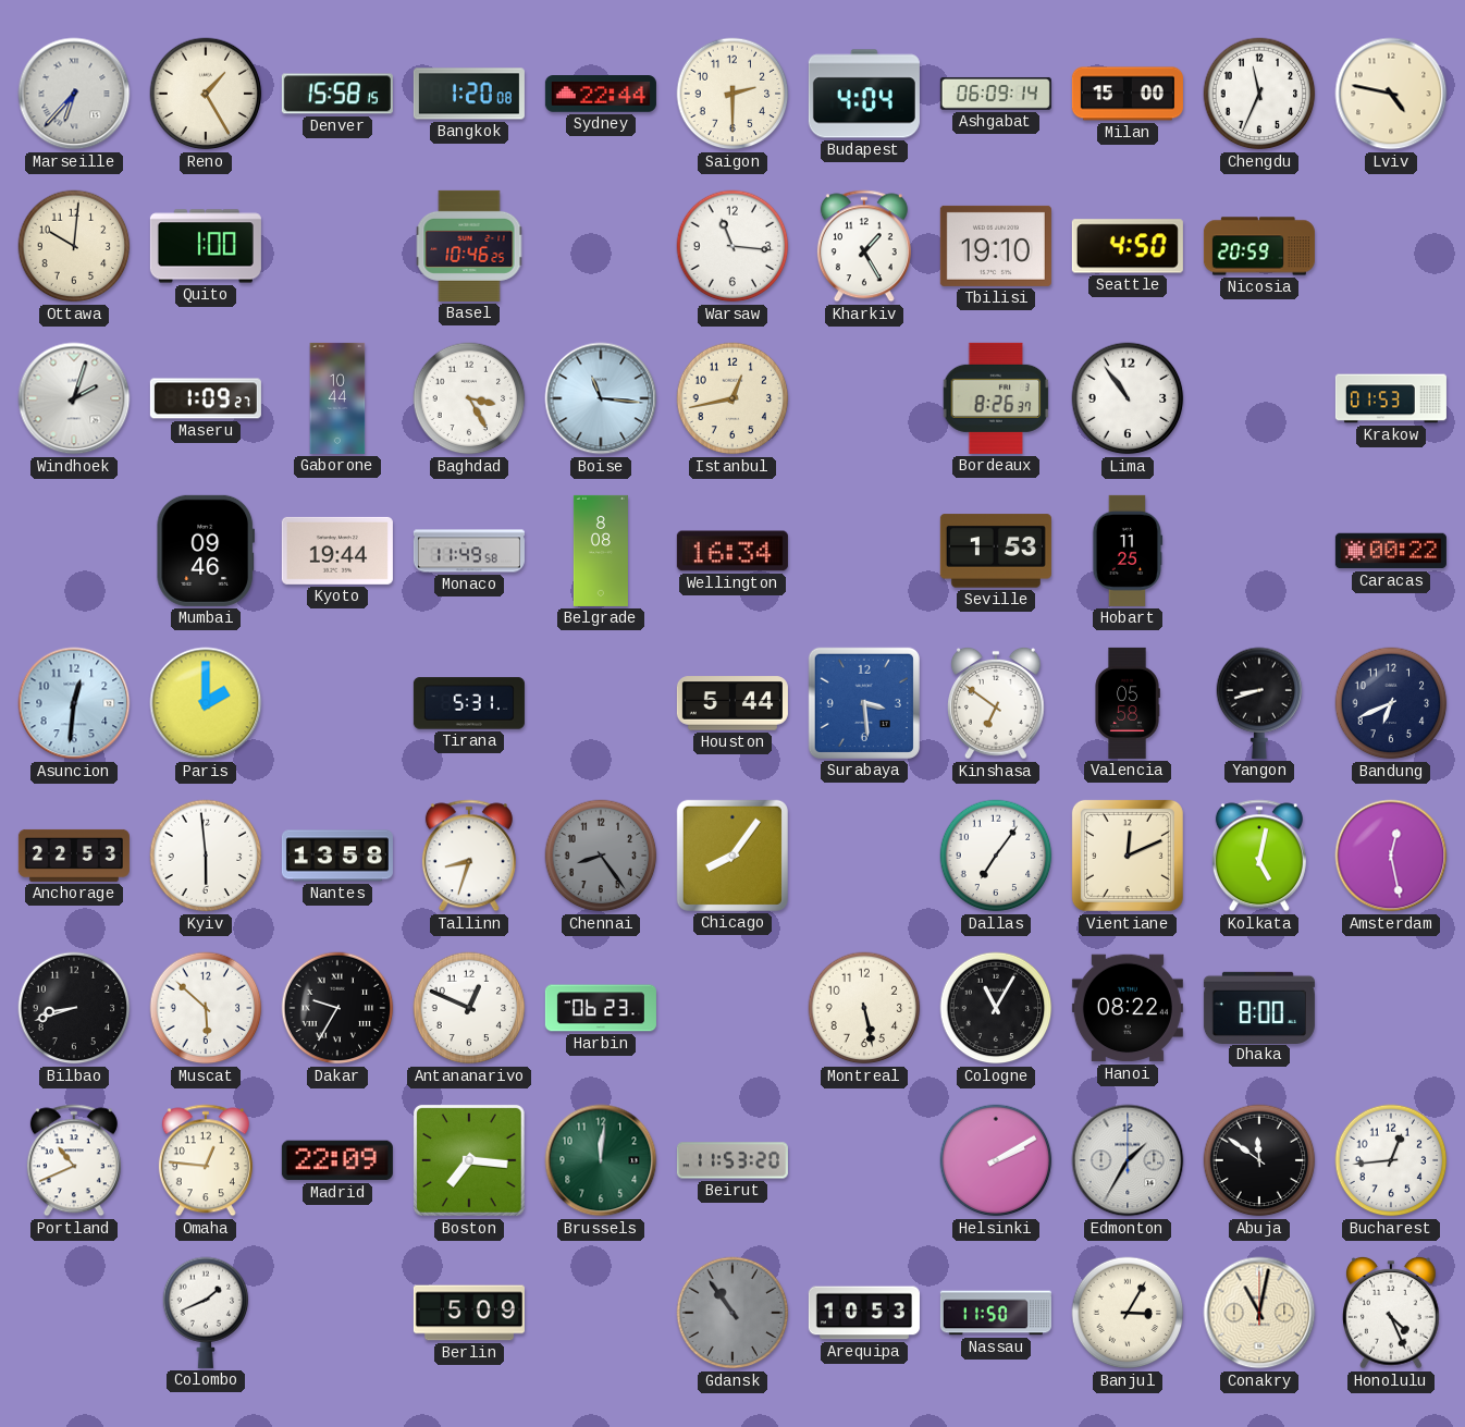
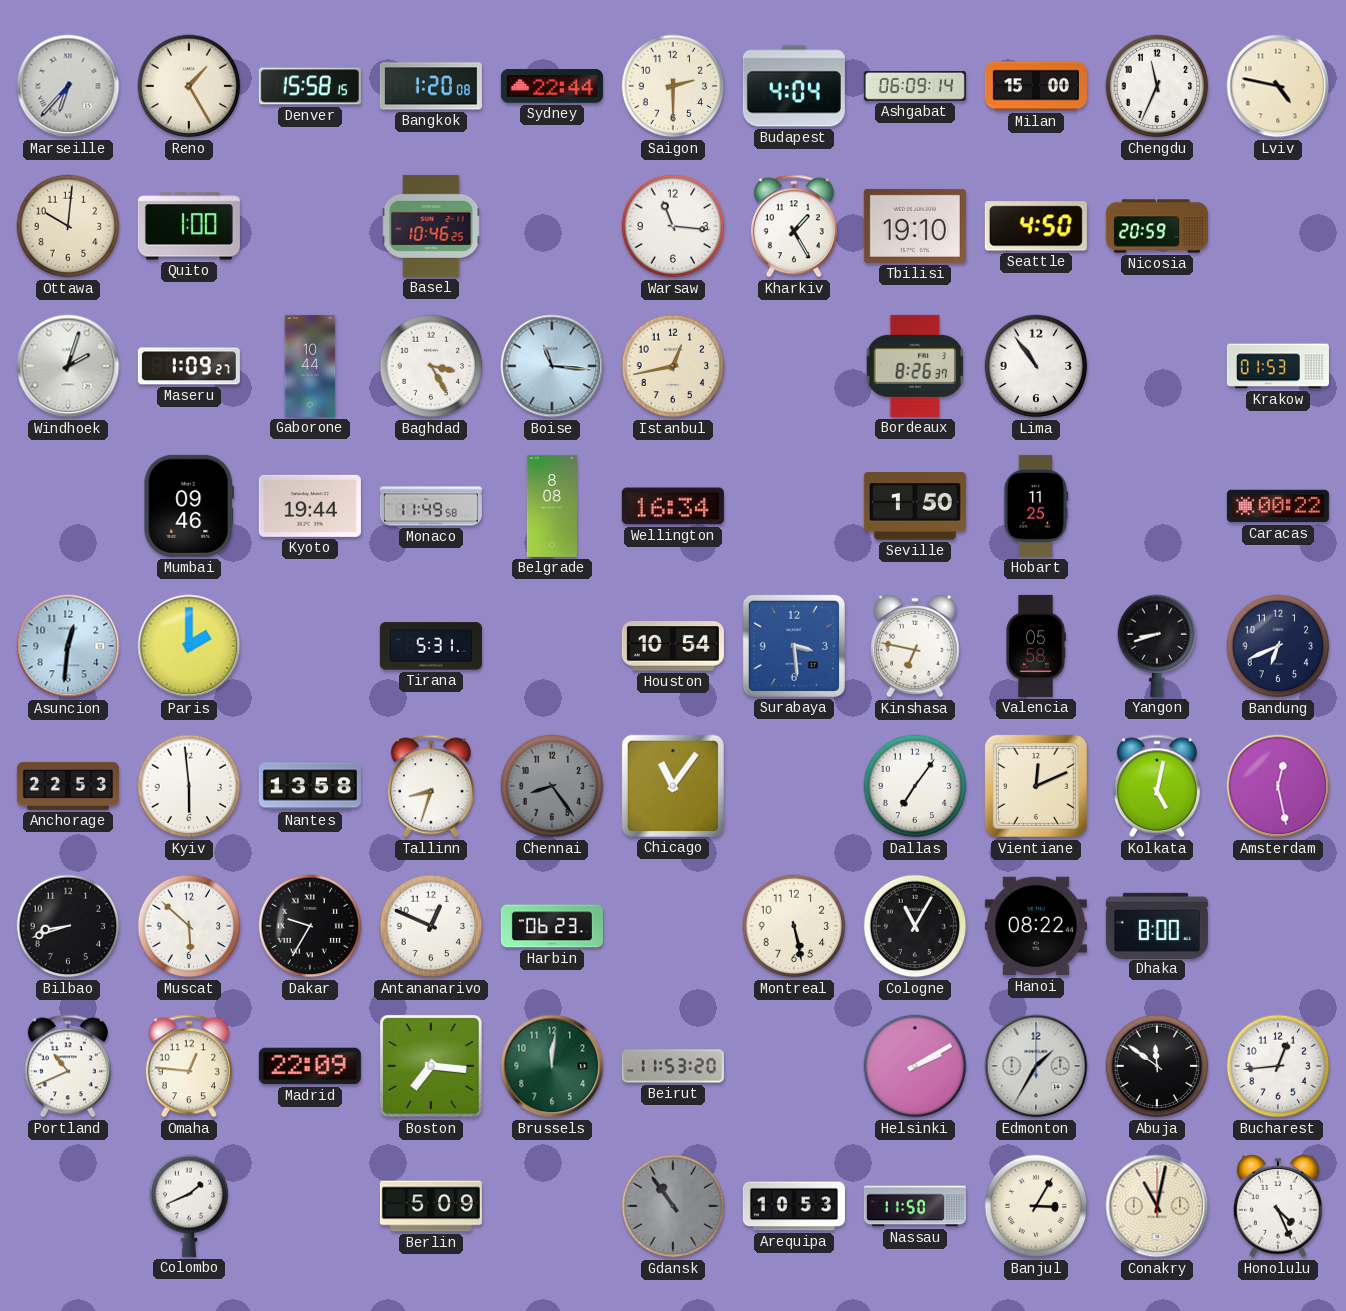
Seville: 1:53 -> 1:50 (915, 506)
Houston: 5:44 -> 10:54 (673, 646)
Kinshasa: 6:51 -> 6:47 (916, 646)
Chicago: 8:06 -> 11:06 (673, 786)
